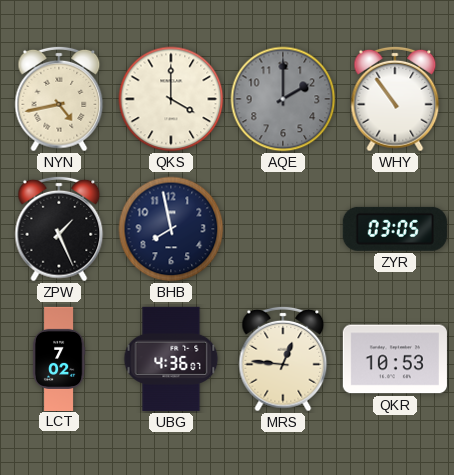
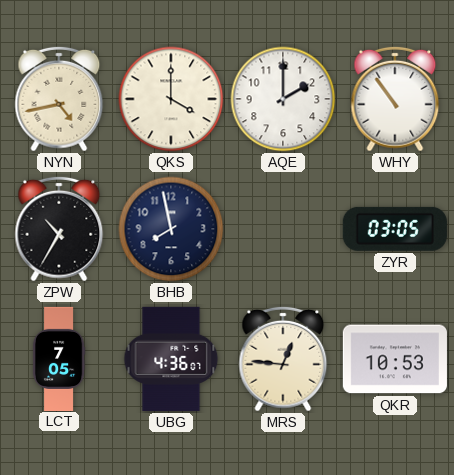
AQE dial: grey -> white (283, 99)
ZPW: 1:26 -> 10:35 (59, 229)
LCT: 7:02 -> 7:05 (59, 358)
